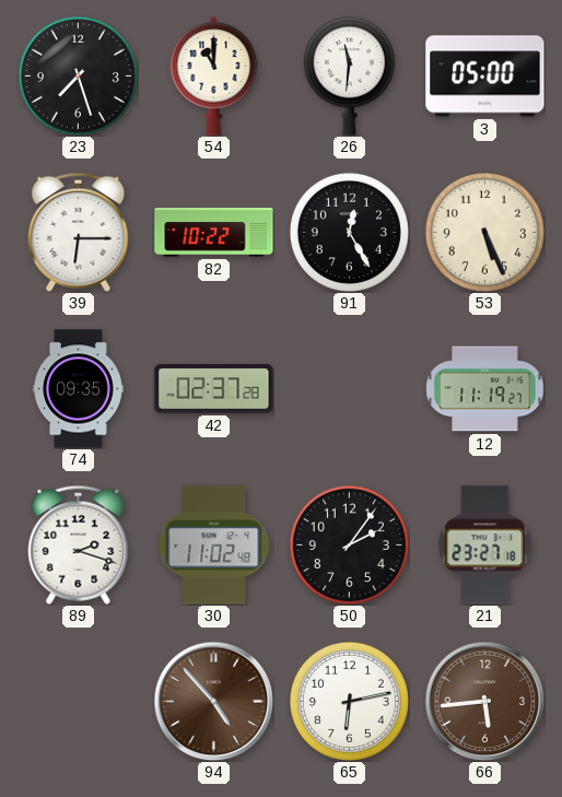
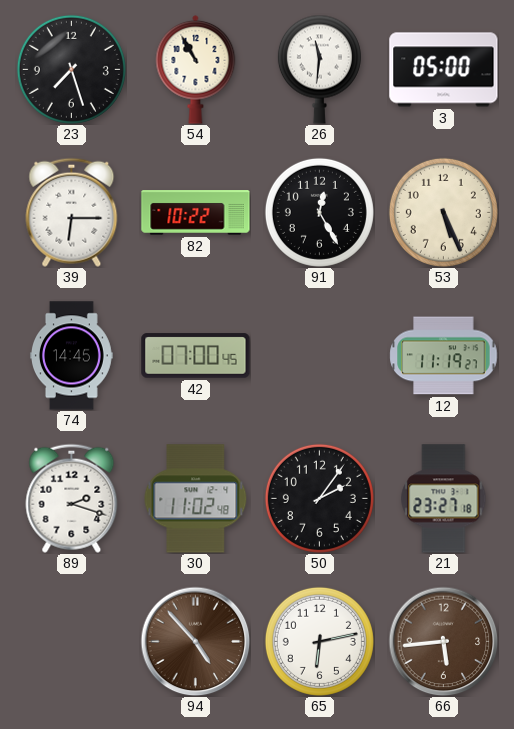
54: 11:00 -> 10:55 (196, 69)
74: 09:35 -> 14:45 (71, 356)
42: 02:37 -> 07:00 (196, 356)
